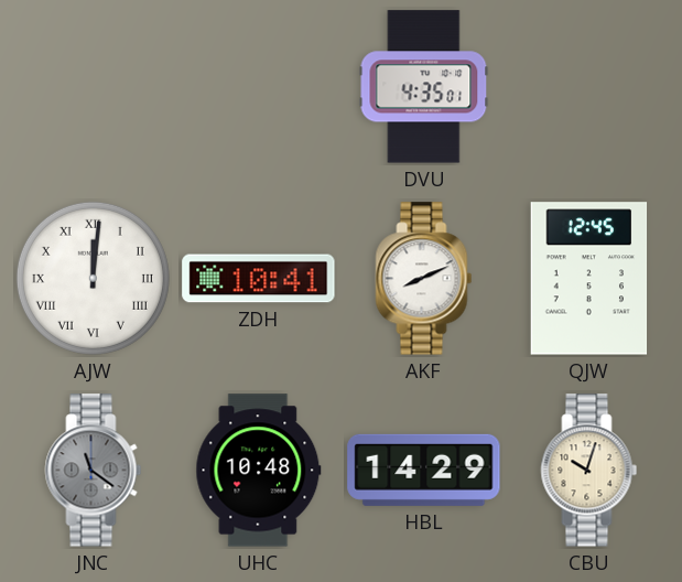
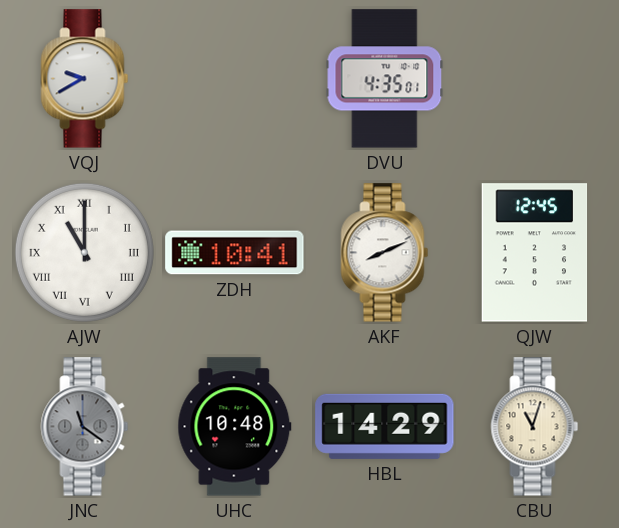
VQJ: none -> 9:40 (85, 79)
AJW: 12:01 -> 11:00 (84, 252)
CBU: 10:03 -> 11:03 (535, 427)
